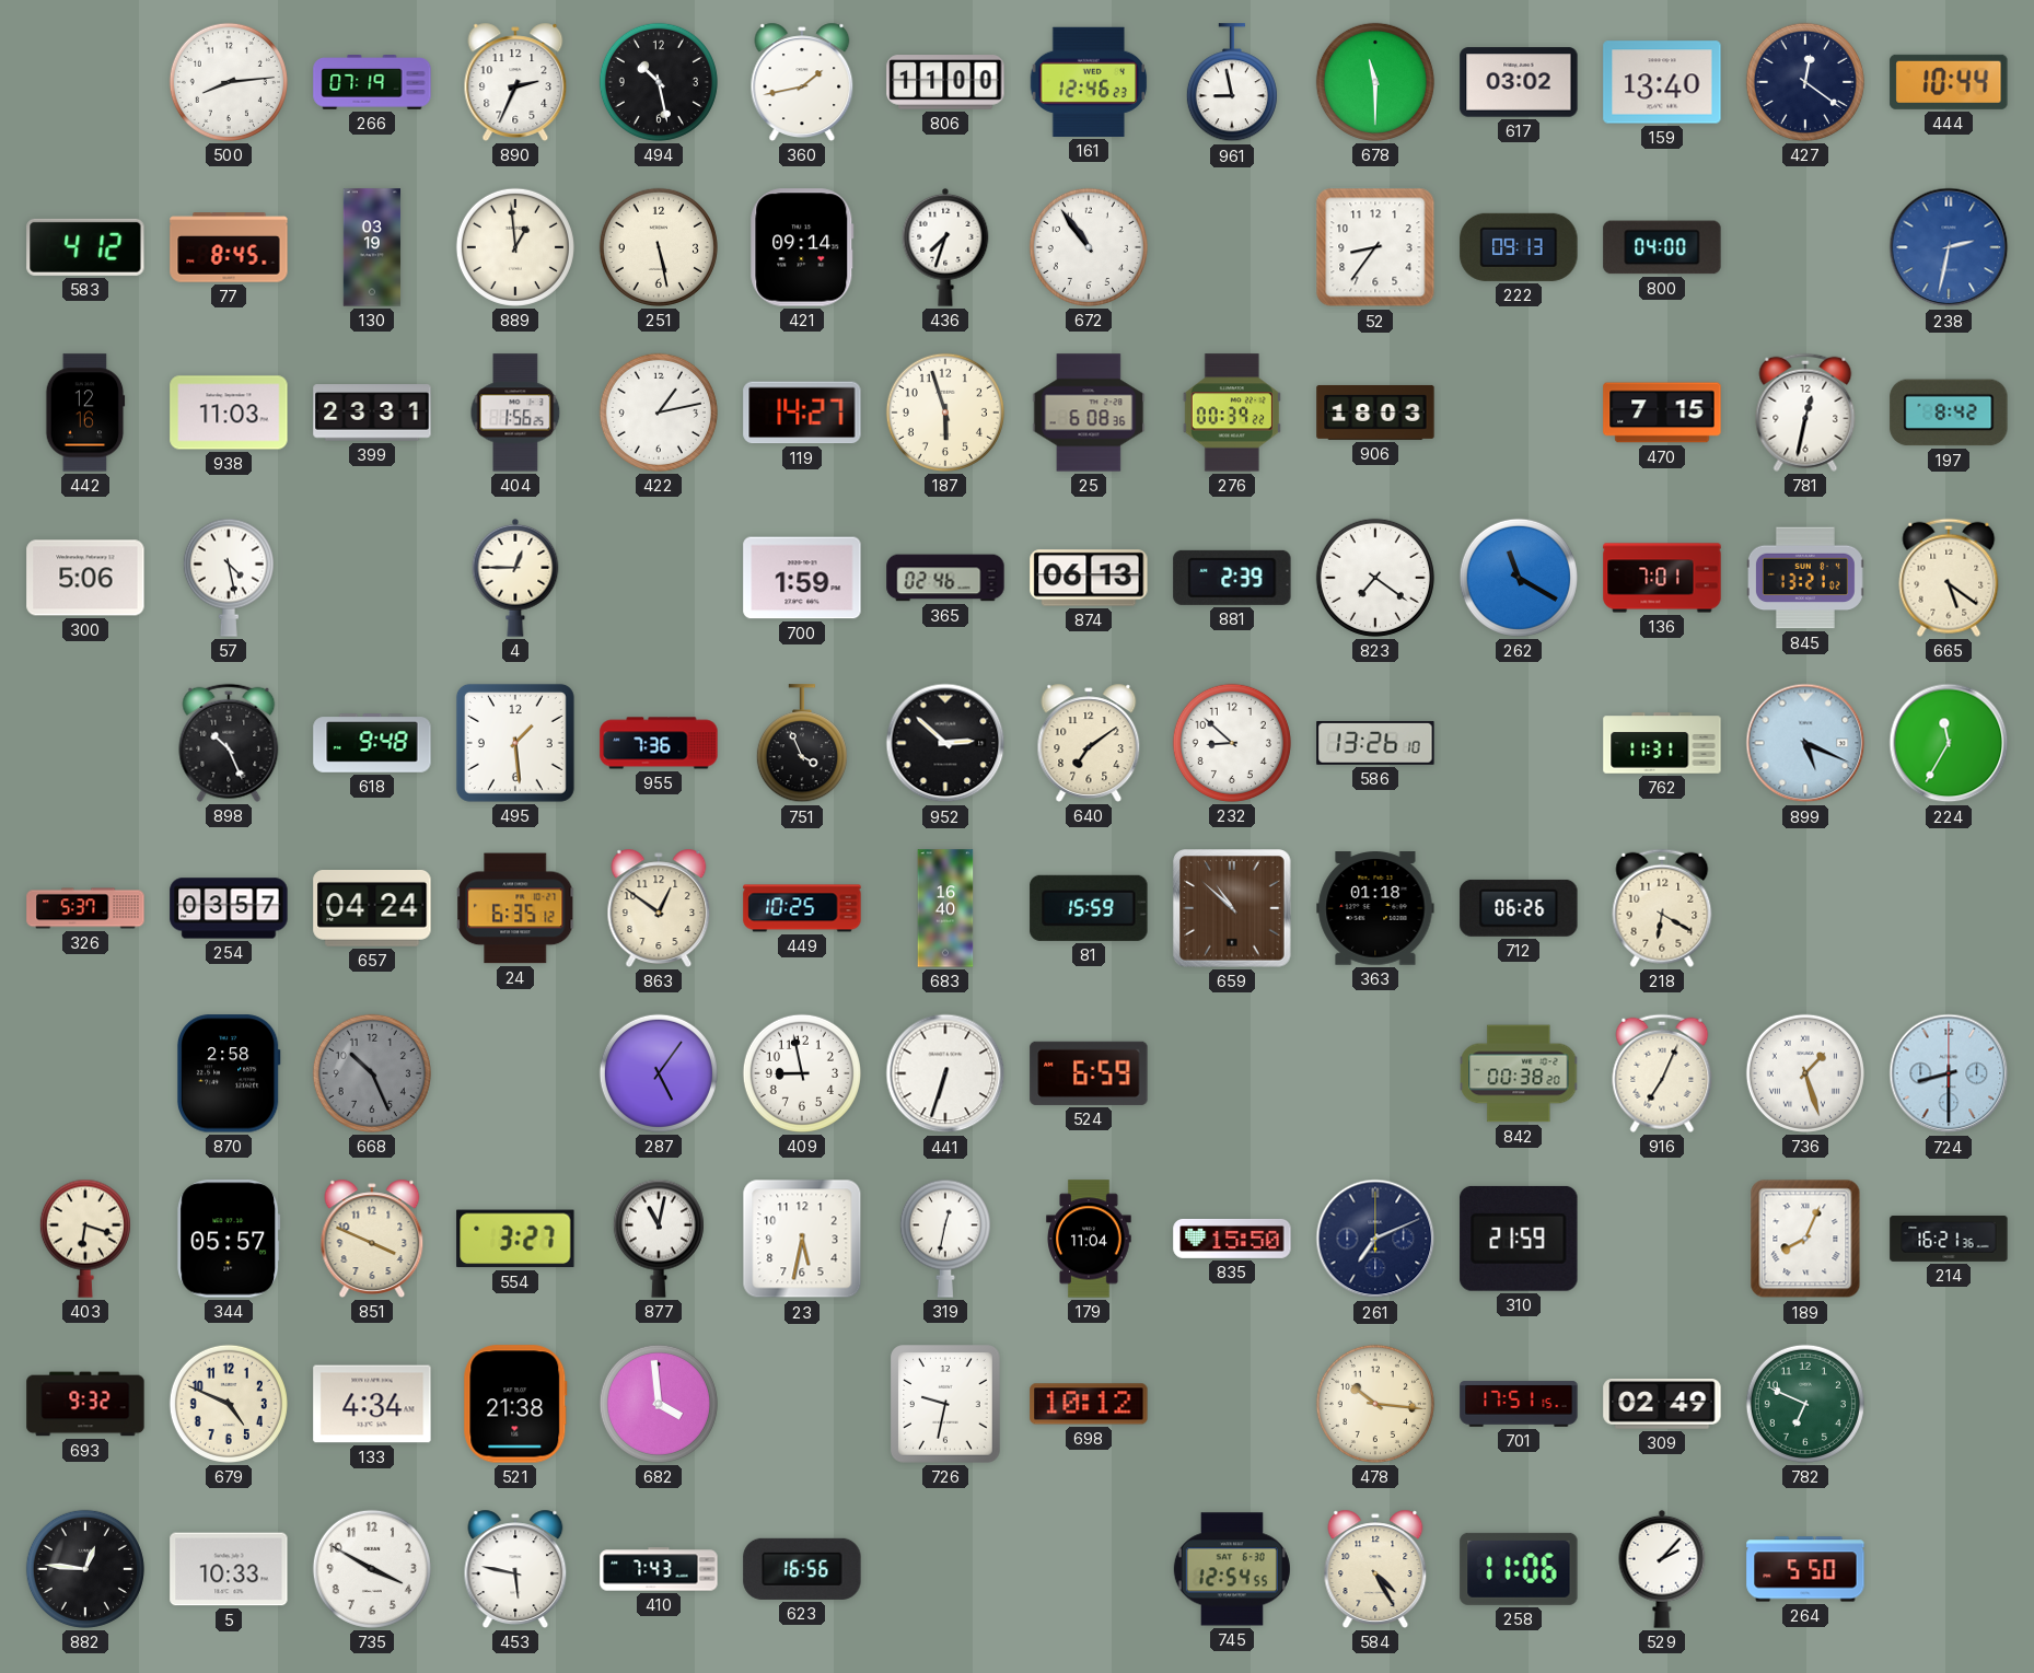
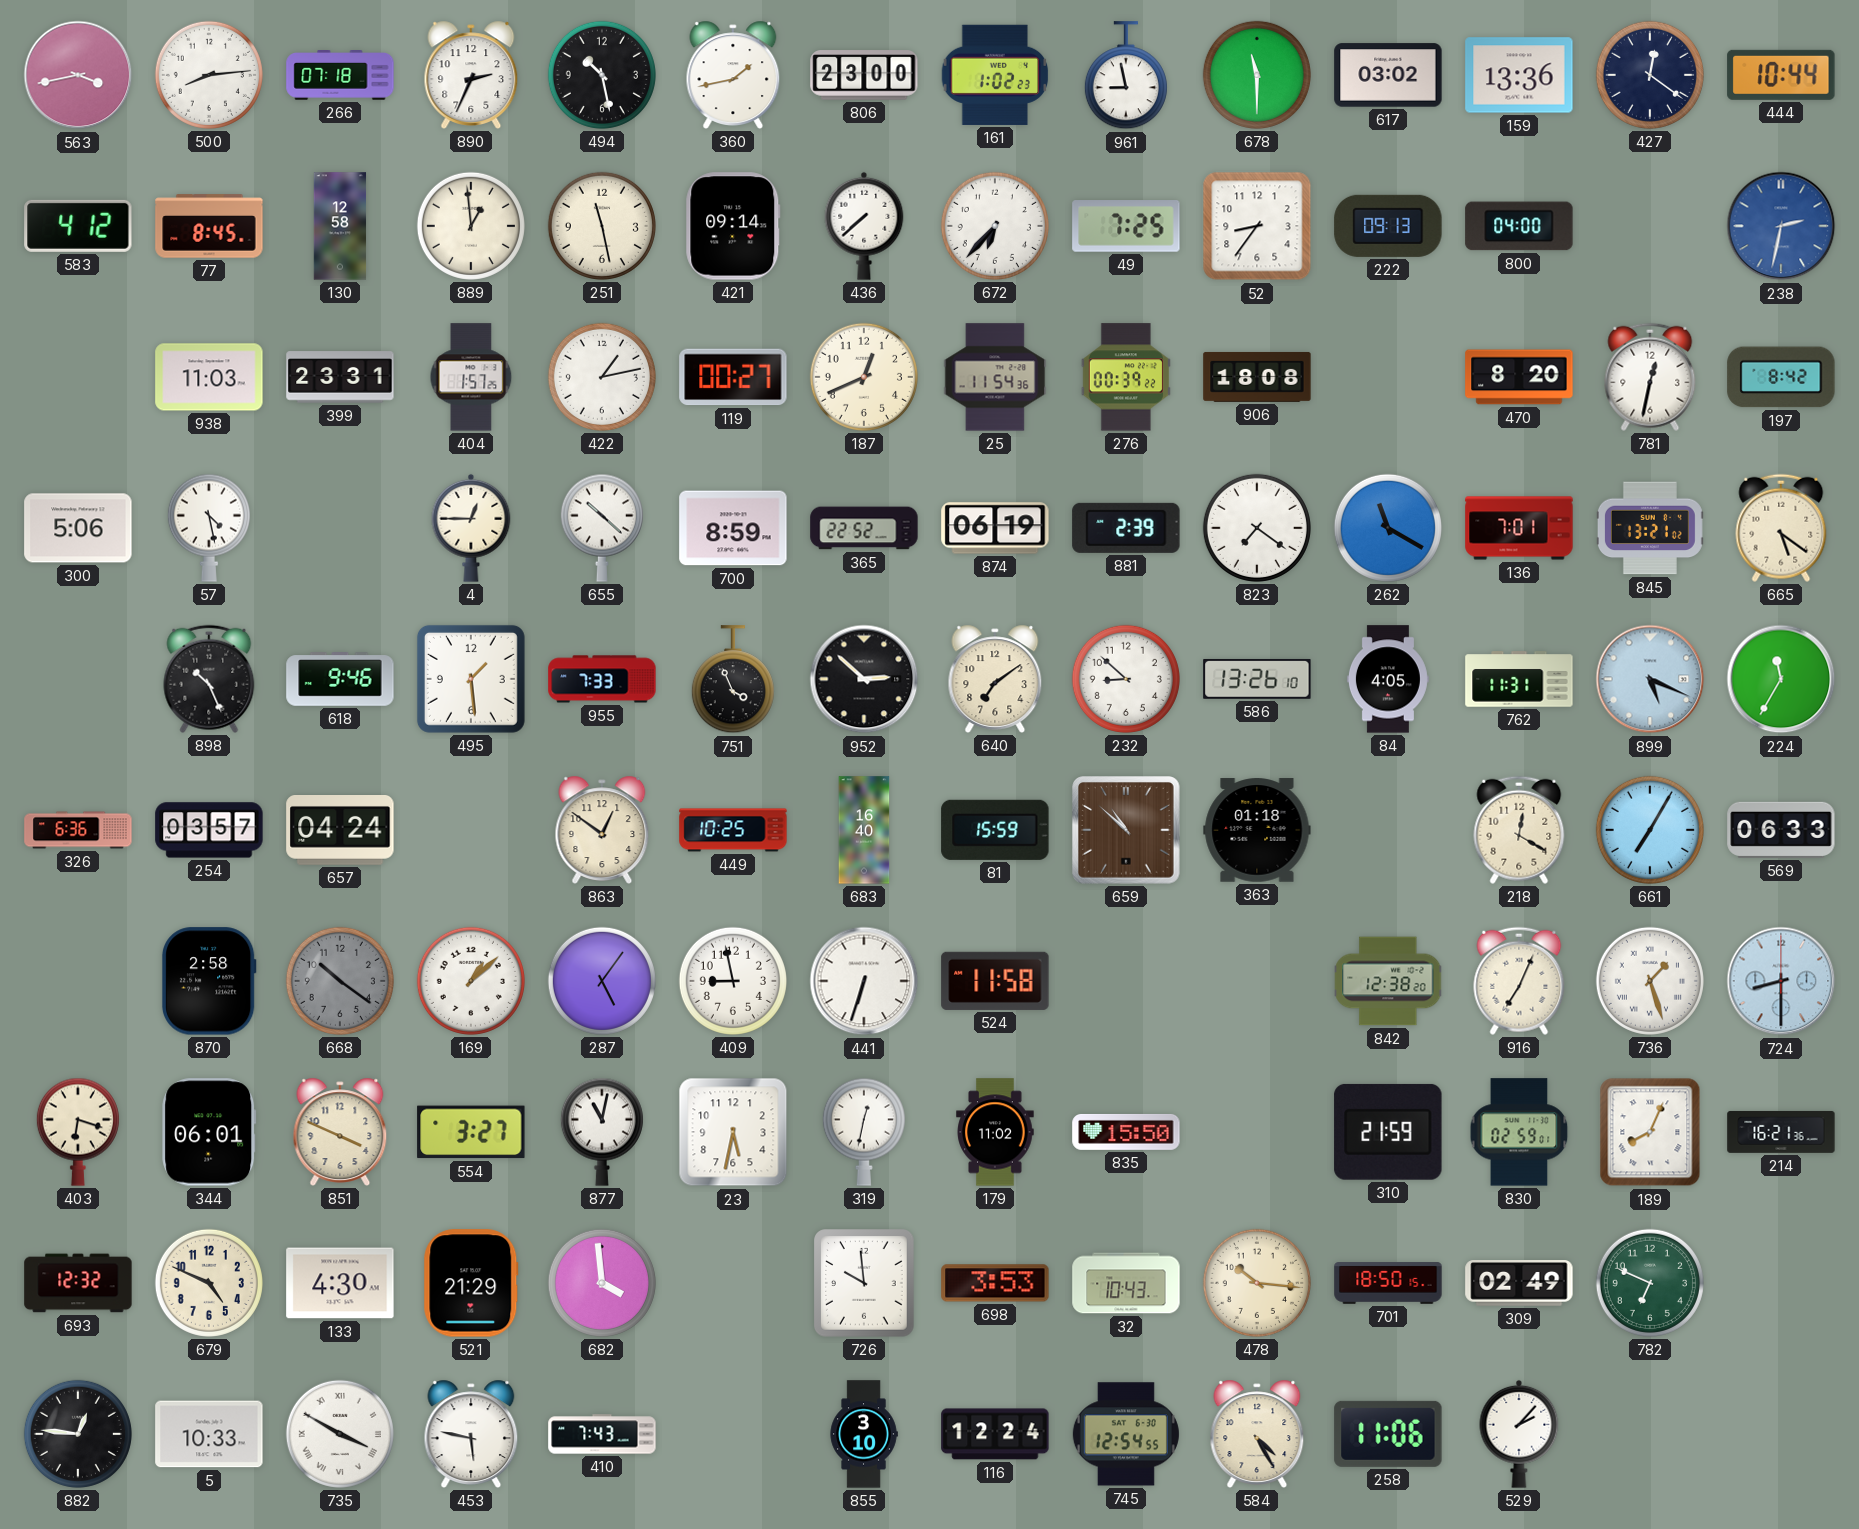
563: none -> 3:43 (78, 75)
266: 07:19 -> 07:18 (340, 75)
806: 11:00 -> 23:00 (864, 75)
161: 12:46 -> 1:02 (995, 75)
159: 13:40 -> 13:36 (1519, 75)
130: 03:19 -> 12:58 (340, 226)
251: 5:28 -> 11:28 (602, 226)
436: 7:33 -> 7:38 (864, 226)
672: 10:54 -> 6:37 (995, 226)
49: none -> 7:25 (1126, 226)
442: 12:16 -> none (85, 413)
404: 1:56 -> 1:57 (471, 377)
119: 14:27 -> 00:27 (733, 377)
187: 5:57 -> 12:41 (864, 377)
25: 6:08 -> 11:54 (995, 377)
906: 18:03 -> 18:08 (1257, 377)
470: 7:15 -> 8:20 (1519, 377)
655: none -> 10:22 (602, 528)
700: 1:59 -> 8:59 (733, 528)
365: 02:46 -> 22:52 (864, 528)
874: 06:13 -> 06:19 (995, 528)
618: 9:48 -> 9:46 (340, 679)
955: 7:36 -> 7:33 (602, 679)
84: none -> 4:05 (1388, 679)
326: 5:37 -> 6:36 (78, 830)
24: 6:35 -> none (516, 908)
712: 06:26 -> none (1519, 908)
218: 6:20 -> 12:20 (1519, 830)
661: none -> 7:05 (1650, 830)
569: none -> 06:33 (1781, 830)
668: 10:26 -> 10:21 (340, 981)
169: none -> 1:08 (471, 981)
524: 6:59 -> 11:58 (995, 981)
842: 00:38 -> 12:38 (1389, 981)
344: 05:57 -> 06:01 (209, 1132)
179: 11:04 -> 11:02 (995, 1132)
261: 7:11 -> none (1375, 1239)
830: none -> 02:59 (1519, 1132)
693: 9:32 -> 12:32 (78, 1283)
133: 4:34 -> 4:30 (340, 1283)
521: 21:38 -> 21:29 (471, 1283)
726: 9:32 -> 9:59 (864, 1283)
698: 10:12 -> 3:53 (995, 1283)
32: none -> 10:43 (1126, 1283)
701: 17:51 -> 18:50 (1388, 1283)
735 numerals: Arabic -> Roman (340, 1434)
623: 16:56 -> none (802, 1569)
855: none -> 3:10 (864, 1434)
116: none -> 12:24 (995, 1434)
264: 5:50 -> none (1805, 1569)
